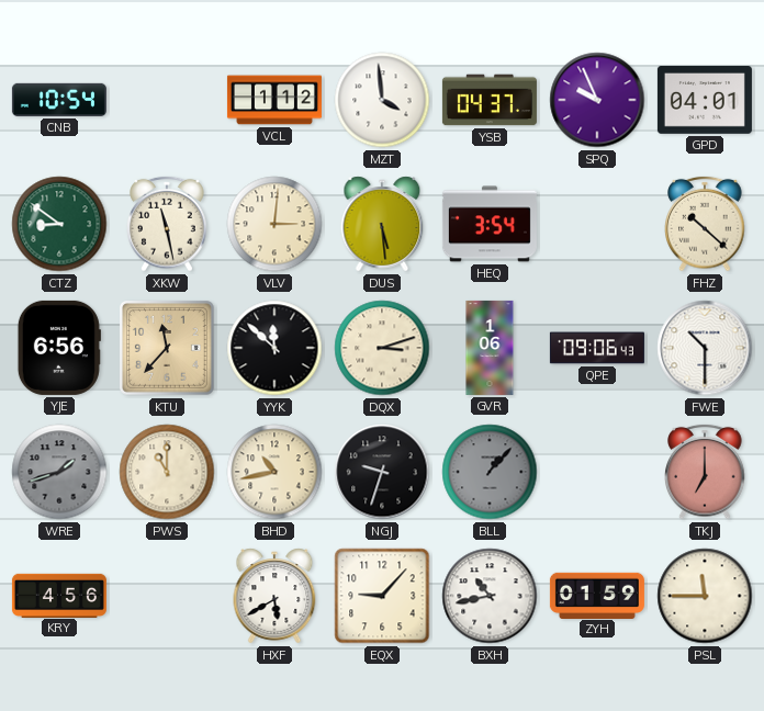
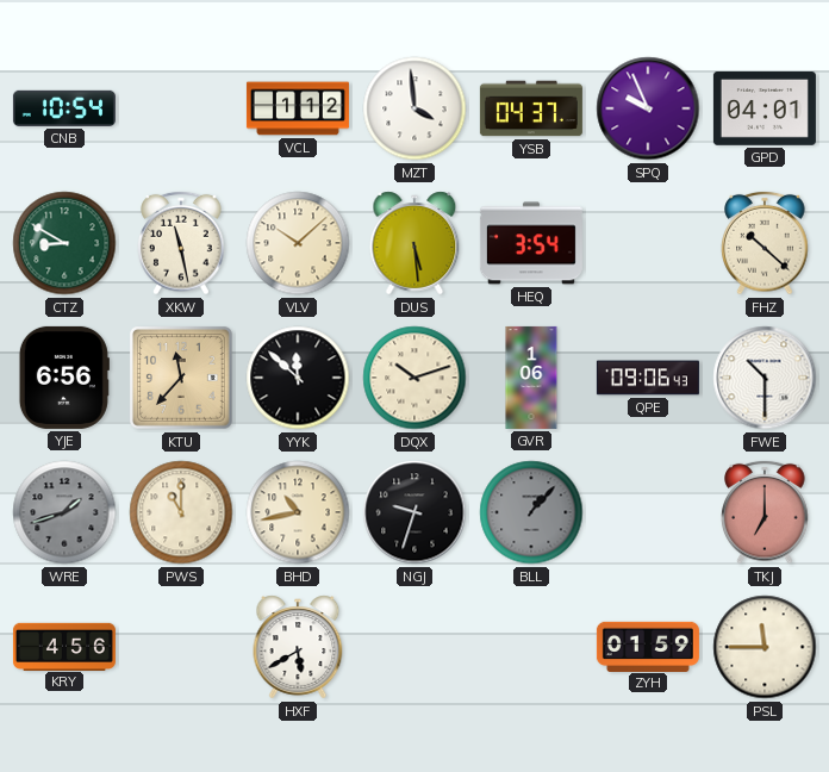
CTZ: 8:51 -> 8:50 (64, 243)
VLV: 3:01 -> 10:08 (298, 243)
DQX: 3:12 -> 10:12 (414, 378)
EQX: 9:07 -> none (382, 596)
BXH: 10:43 -> none (490, 596)
